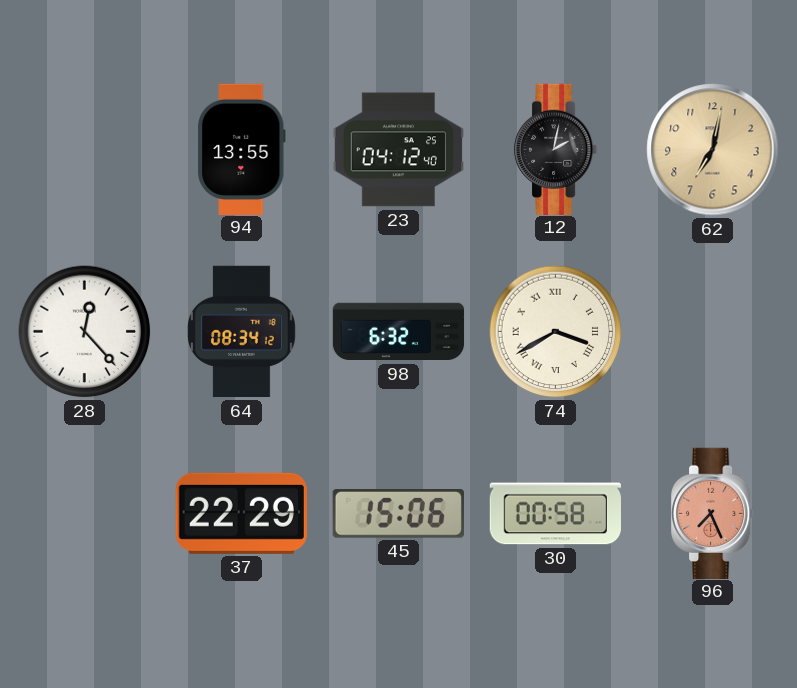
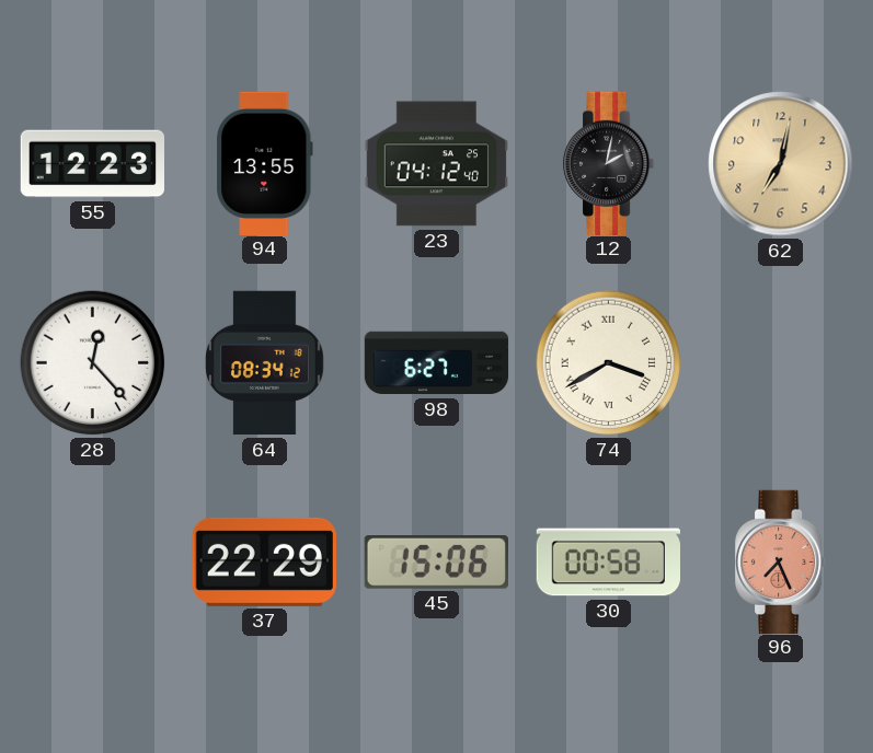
55: none -> 12:23 (92, 164)
98: 6:32 -> 6:27 (437, 363)
